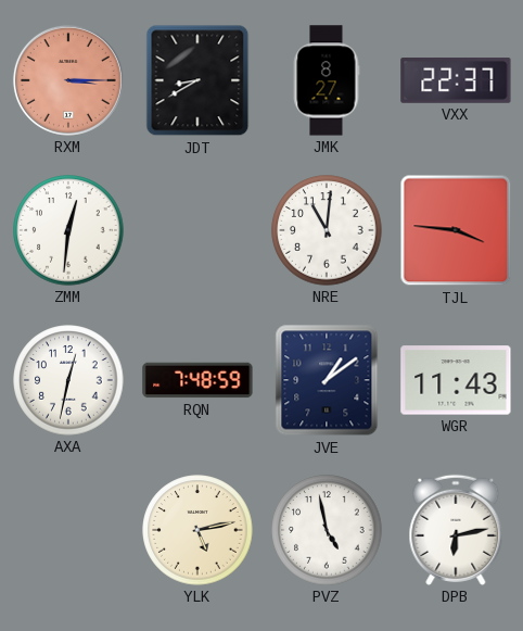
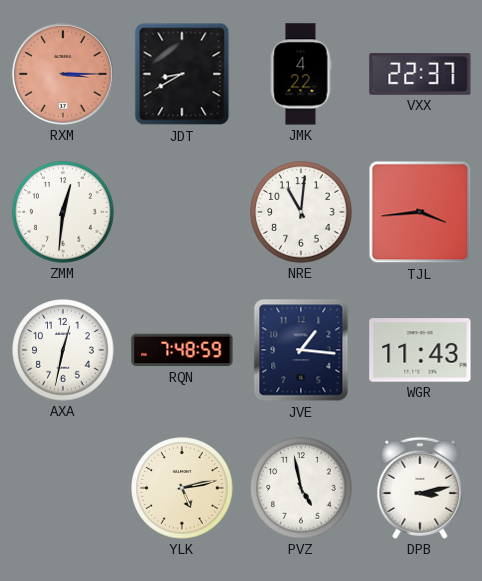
JMK: 8:27 -> 4:22 (301, 74)
TJL: 3:46 -> 3:44 (420, 212)
JVE: 1:09 -> 1:16 (301, 350)
DPB: 6:13 -> 3:13 (420, 488)
